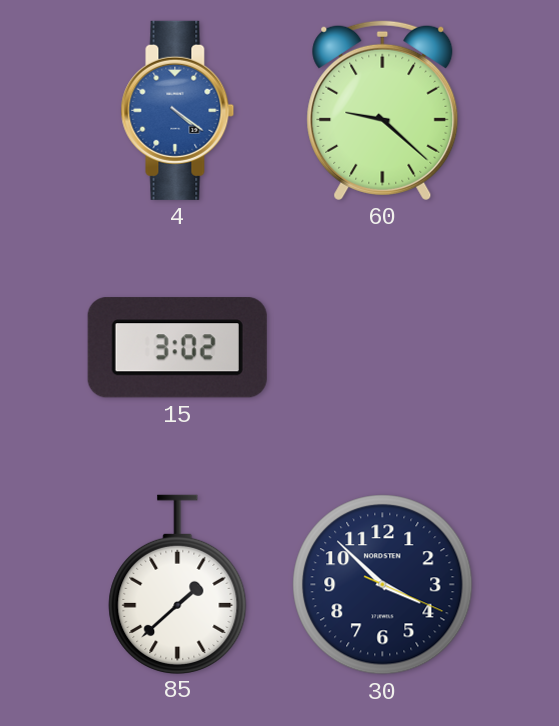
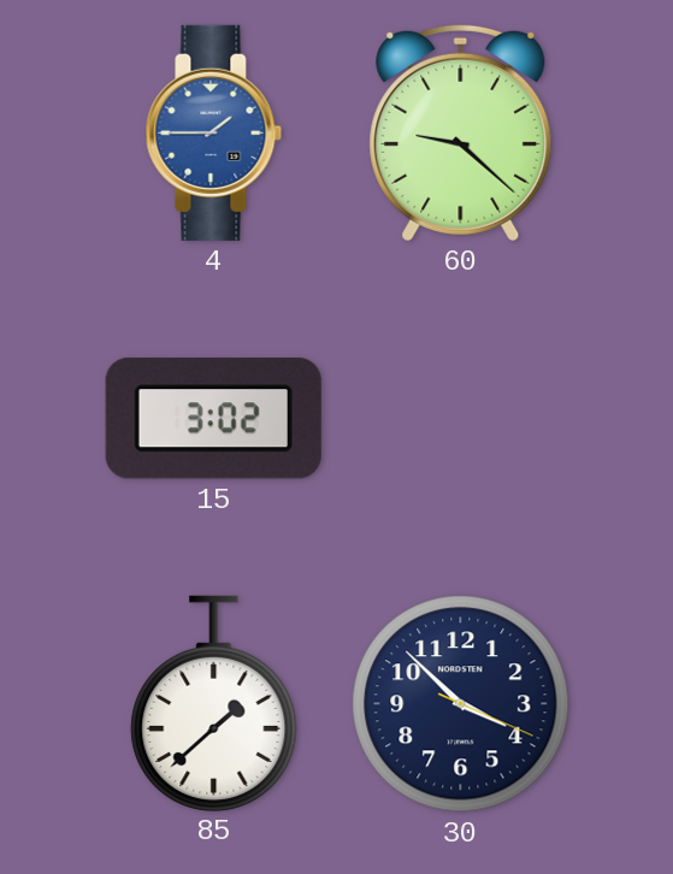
4: 4:21 -> 1:45 (214, 132)
